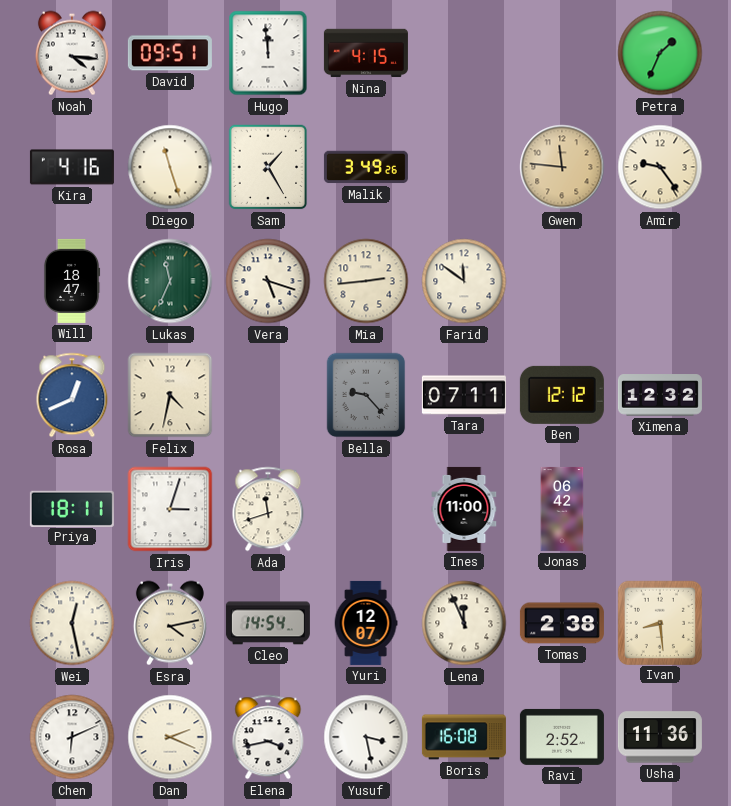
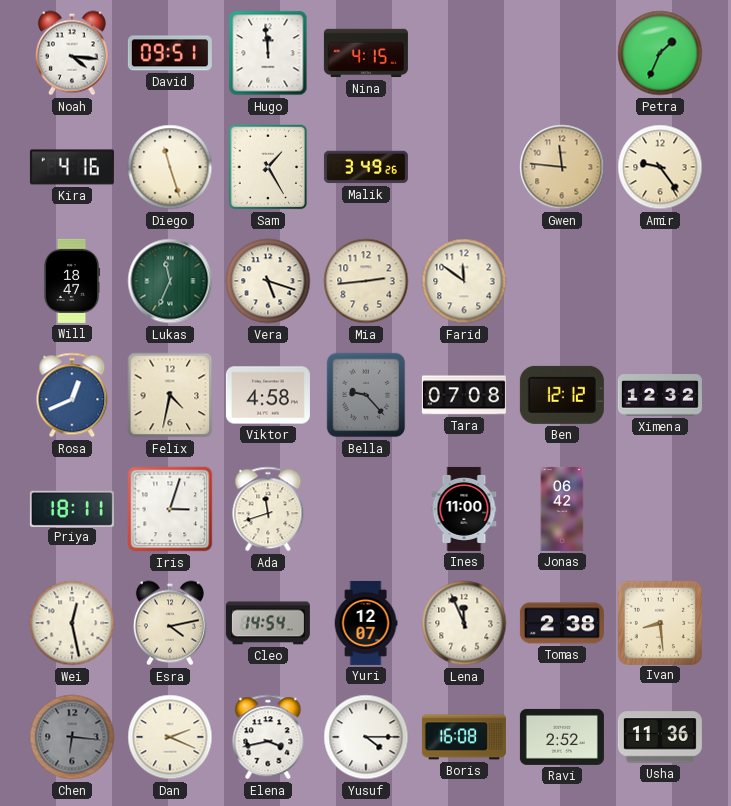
Viktor: none -> 4:58 (268, 395)
Tara: 07:11 -> 07:08 (464, 395)
Chen: 6:11 -> 6:16 (72, 737)
Chen dial: white -> grey (72, 737)
Yusuf: 3:28 -> 4:15 (366, 737)
